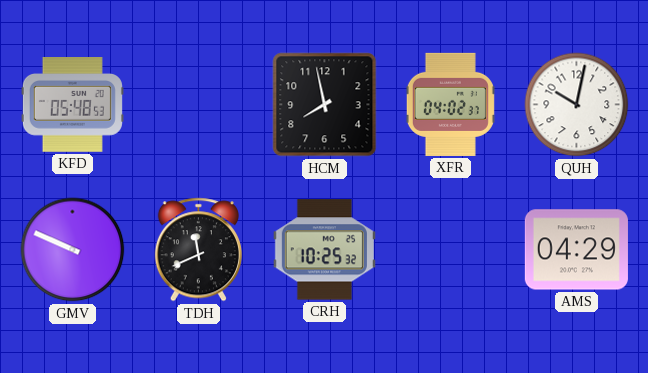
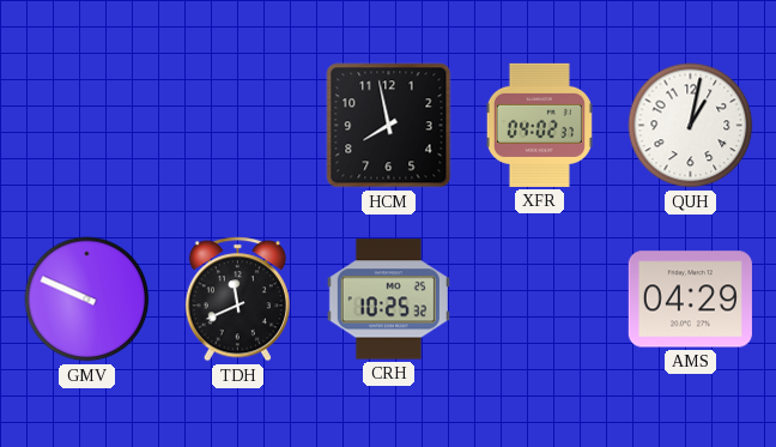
KFD: 05:48 -> none (72, 105)
QUH: 10:02 -> 1:02 (691, 126)
